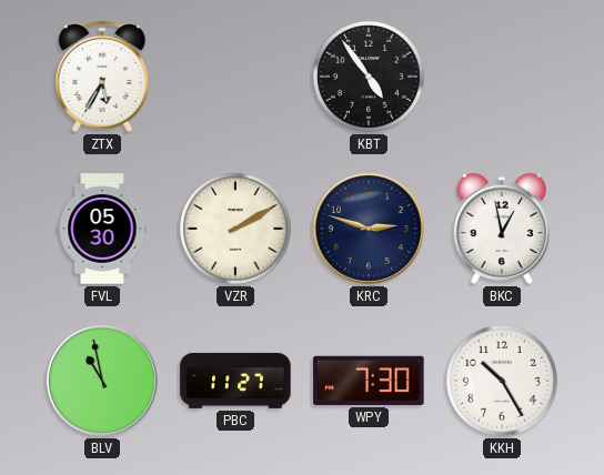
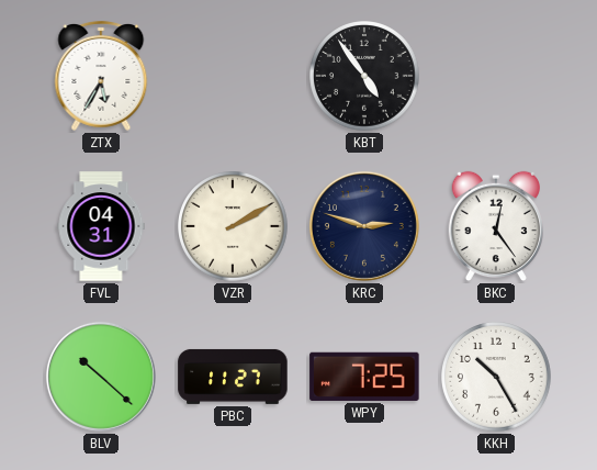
FVL: 05:30 -> 04:31 (101, 226)
BKC: 12:58 -> 12:24 (495, 226)
BLV: 10:58 -> 10:22 (101, 377)
WPY: 7:30 -> 7:25 (364, 377)
